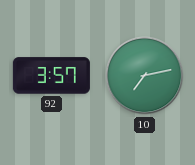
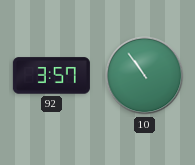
10: 7:13 -> 10:54 (145, 76)
